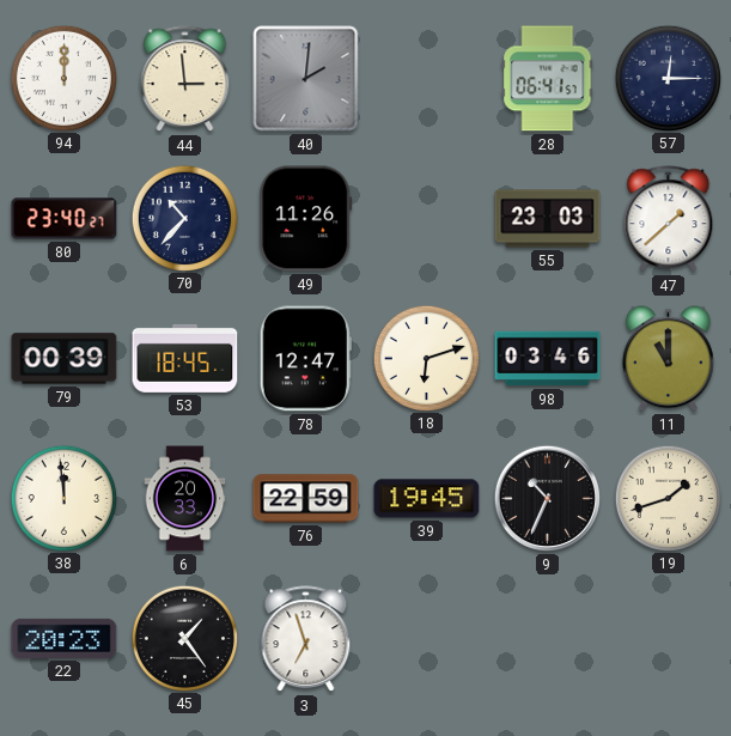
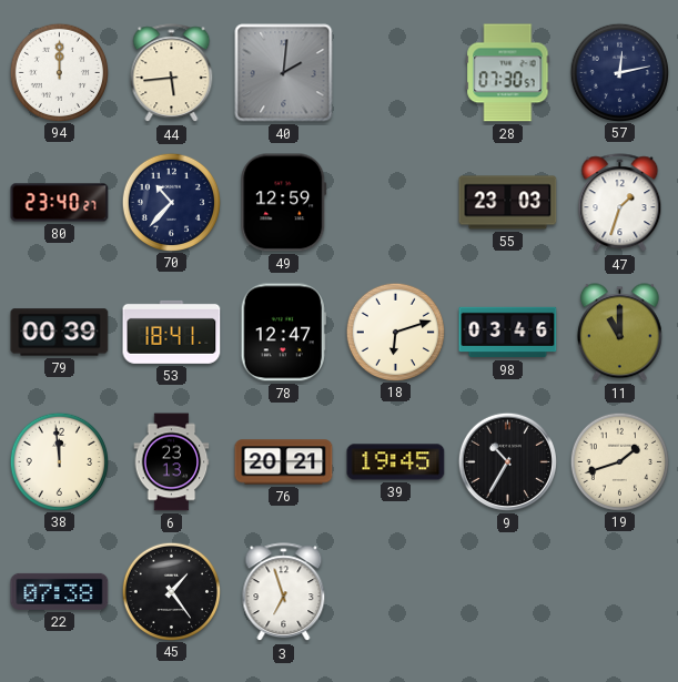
44: 2:59 -> 5:44 (172, 73)
28: 06:41 -> 07:30 (508, 73)
57: 12:15 -> 12:13 (619, 72)
49: 11:26 -> 12:59 (284, 203)
47: 1:38 -> 1:33 (620, 203)
53: 18:45 -> 18:41 (172, 332)
6: 20:33 -> 23:13 (172, 462)
76: 22:59 -> 20:21 (284, 462)
9: 10:34 -> 10:35 (507, 461)
22: 20:23 -> 07:38 (60, 591)
